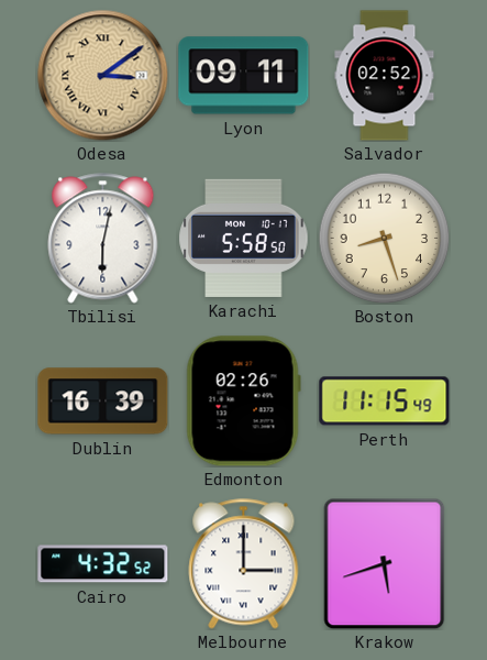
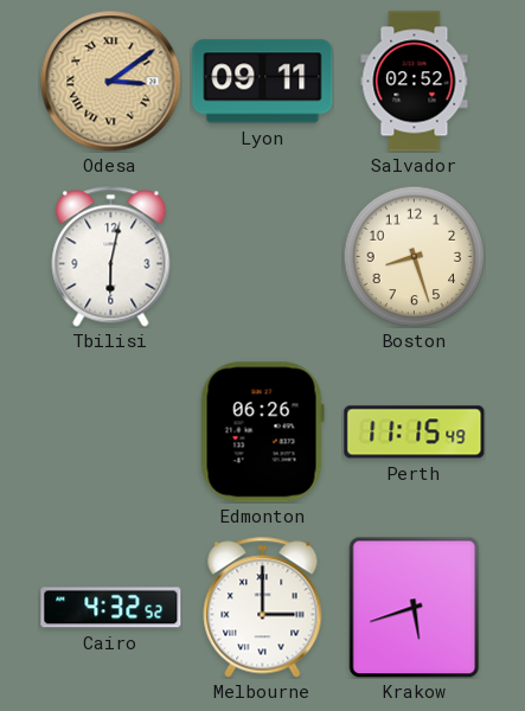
Karachi: 5:58 -> none (244, 238)
Dublin: 16:39 -> none (103, 402)
Edmonton: 02:26 -> 06:26 (262, 433)
